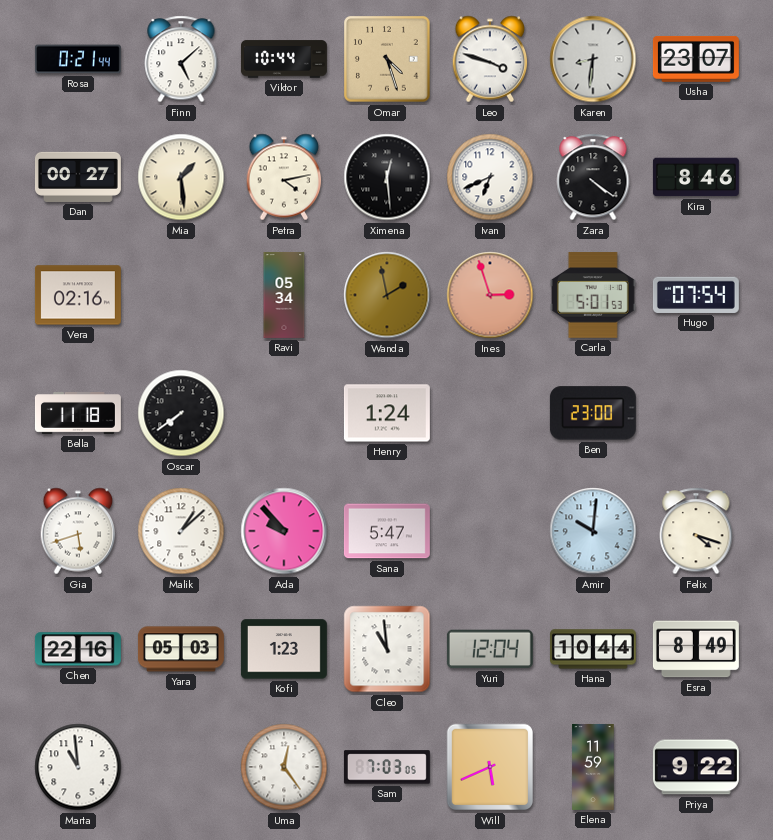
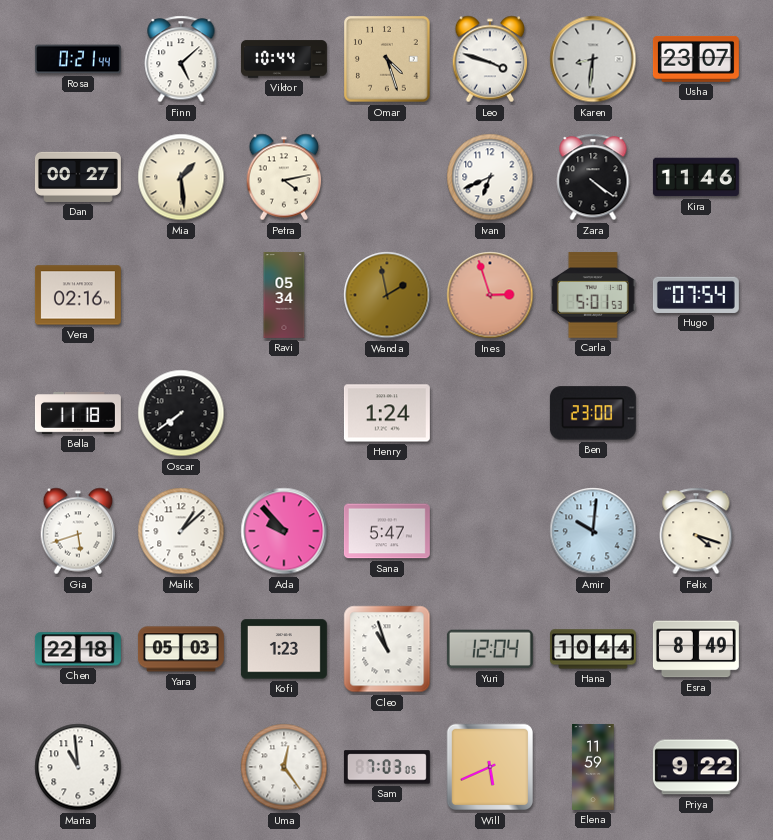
Ximena: 12:29 -> none (387, 177)
Kira: 8:46 -> 11:46 (696, 177)
Chen: 22:16 -> 22:18 (78, 649)
Cleo: 10:59 -> 10:57 (387, 649)
